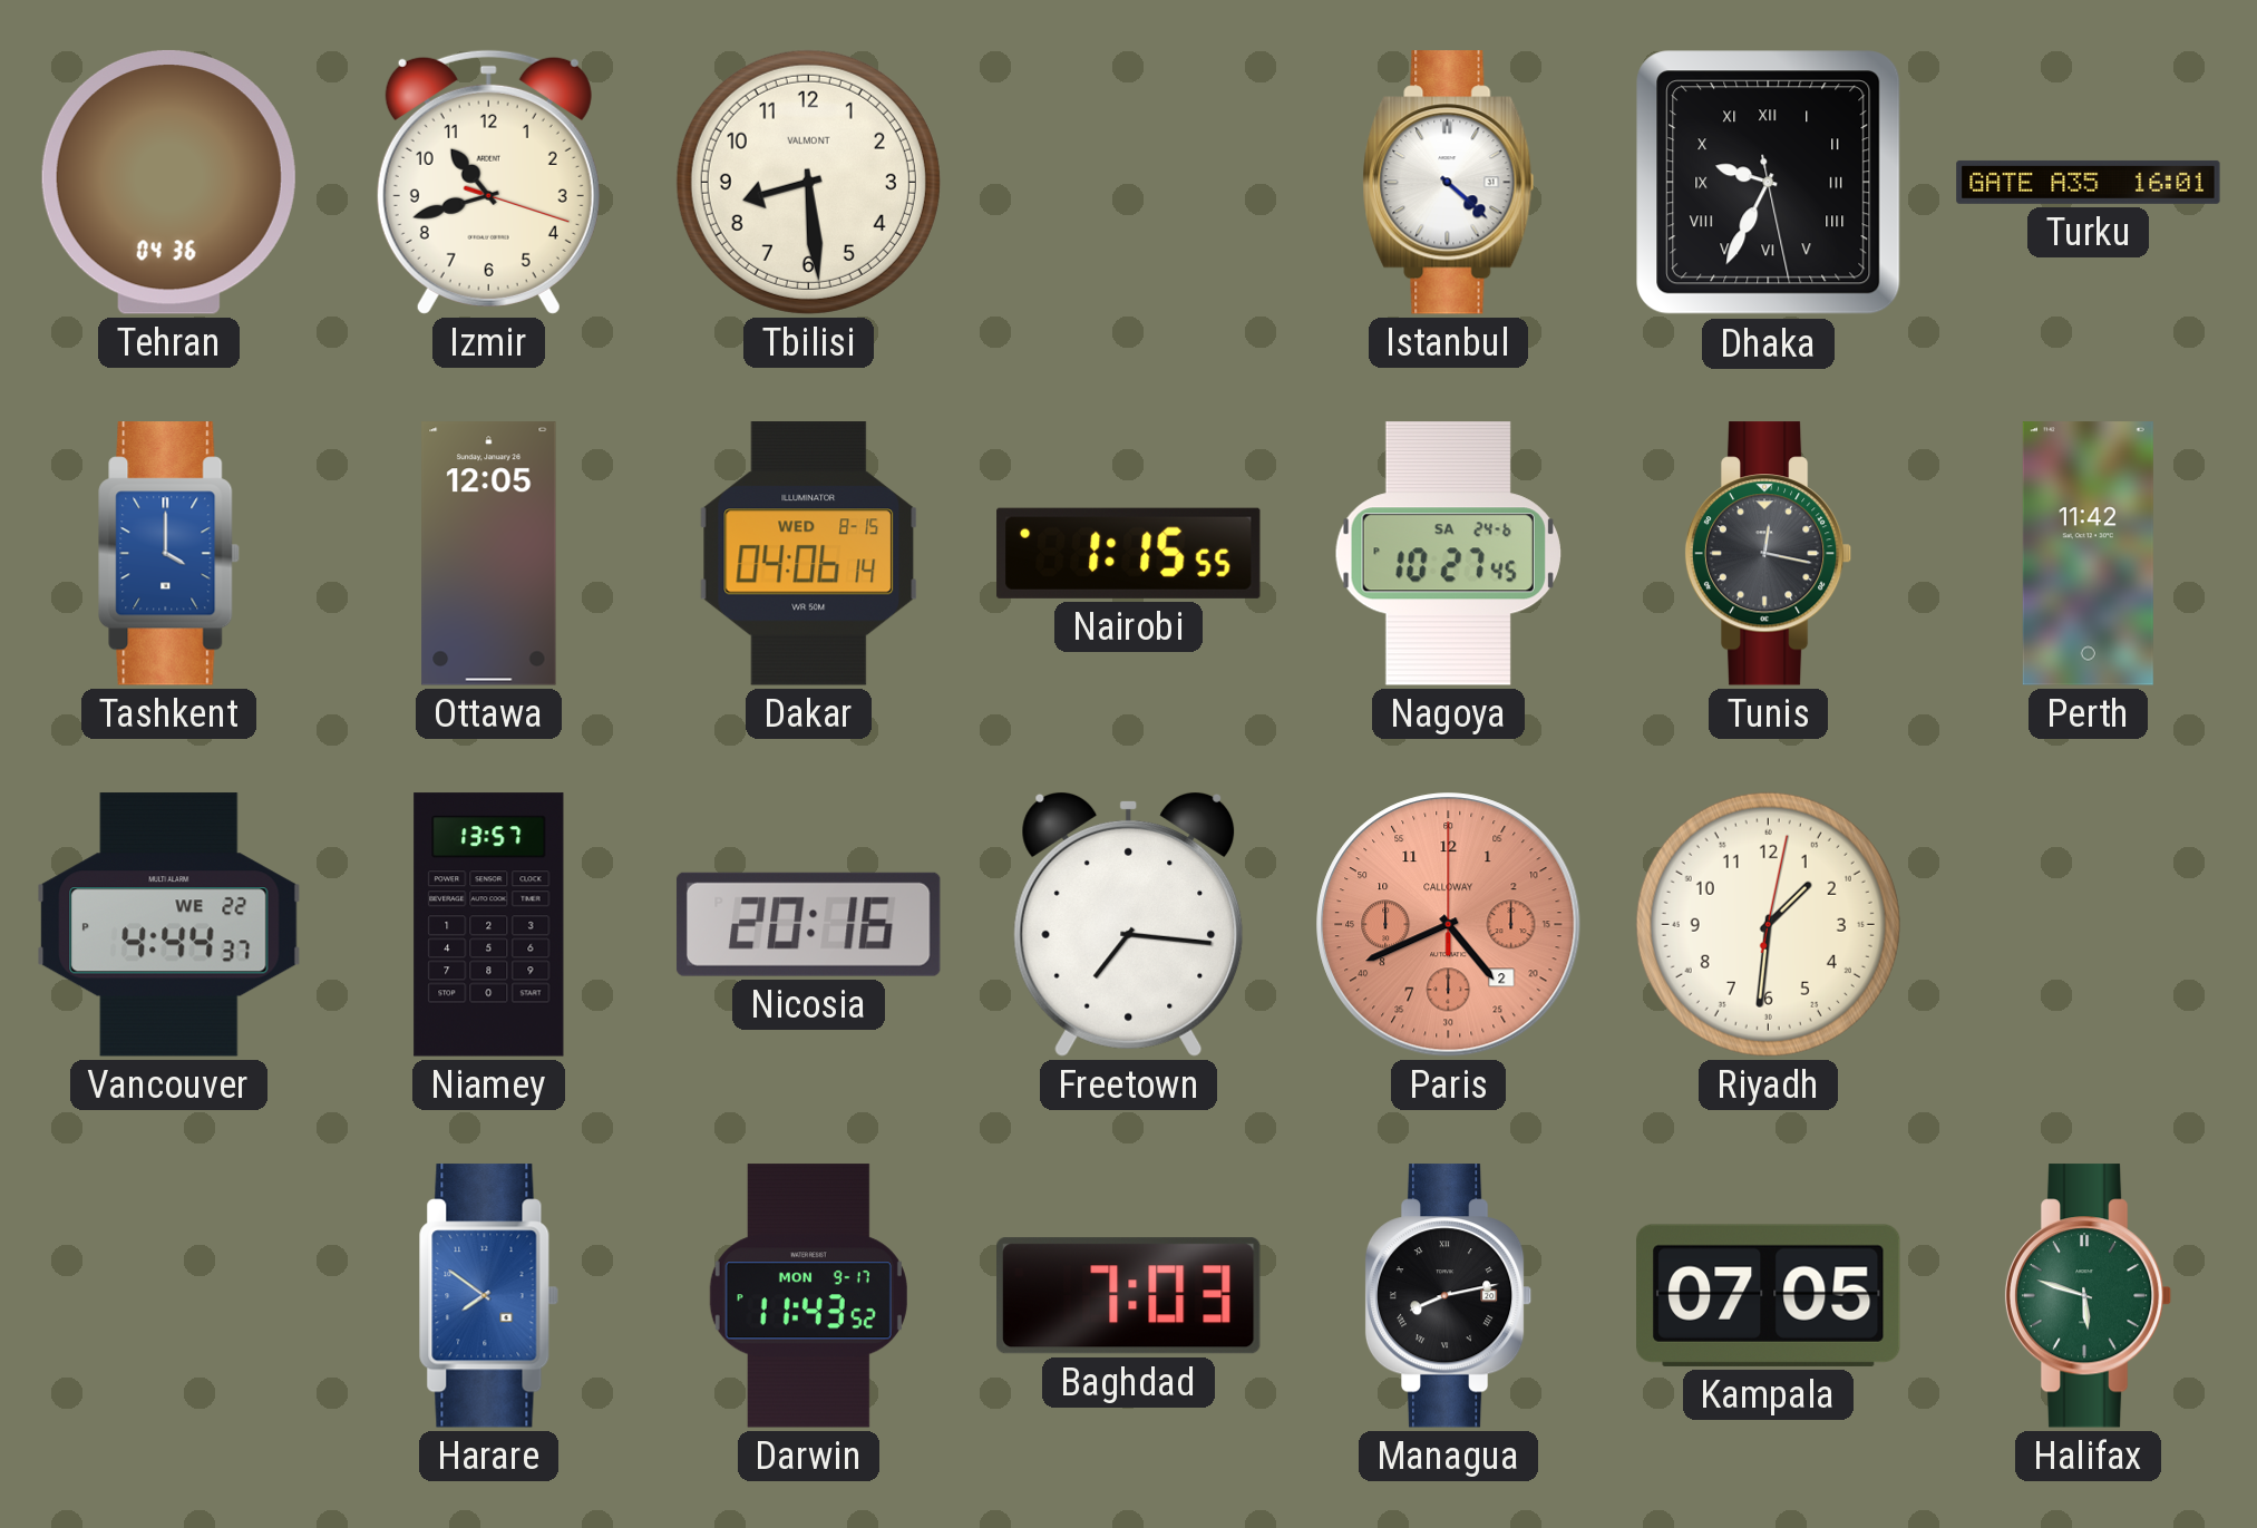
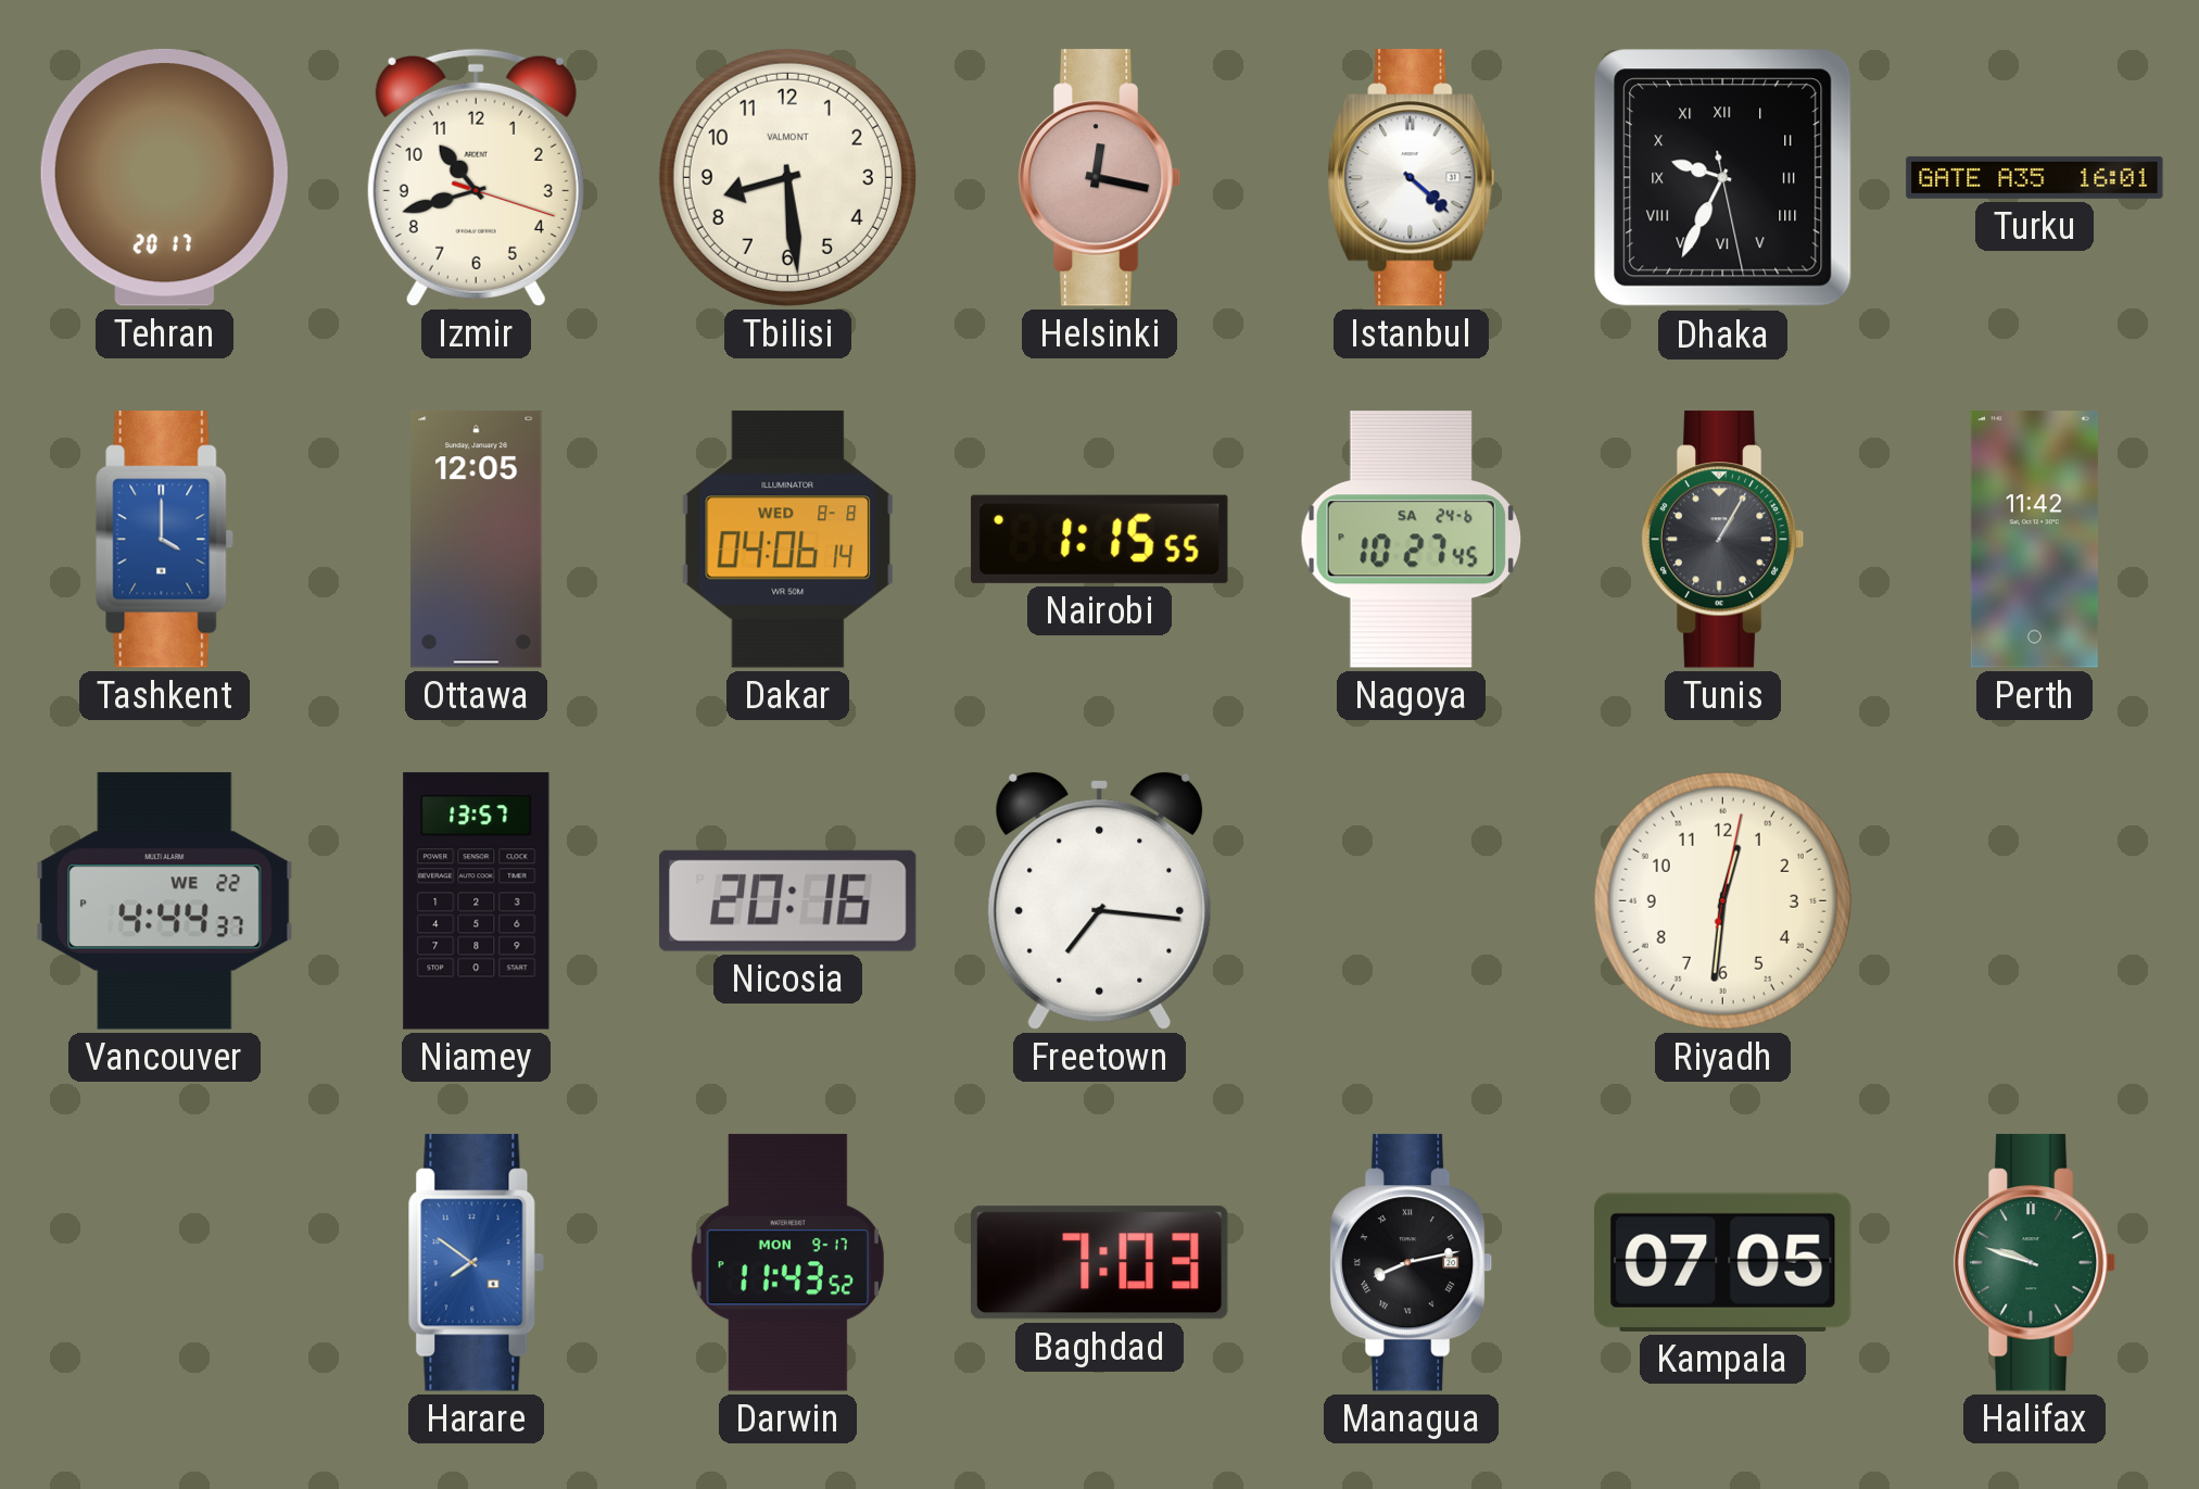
Tehran: 04:36 -> 20:17 (164, 177)
Helsinki: none -> 12:17 (1100, 178)
Dakar date: WED 8-15 -> WED 8-8 (788, 540)
Tunis: 12:17 -> 1:05 (1723, 540)
Paris: 4:41 -> none (1449, 925)
Riyadh: 1:31 -> 12:31 (1722, 900)
Halifax: 5:48 -> 9:48 (2035, 1263)
